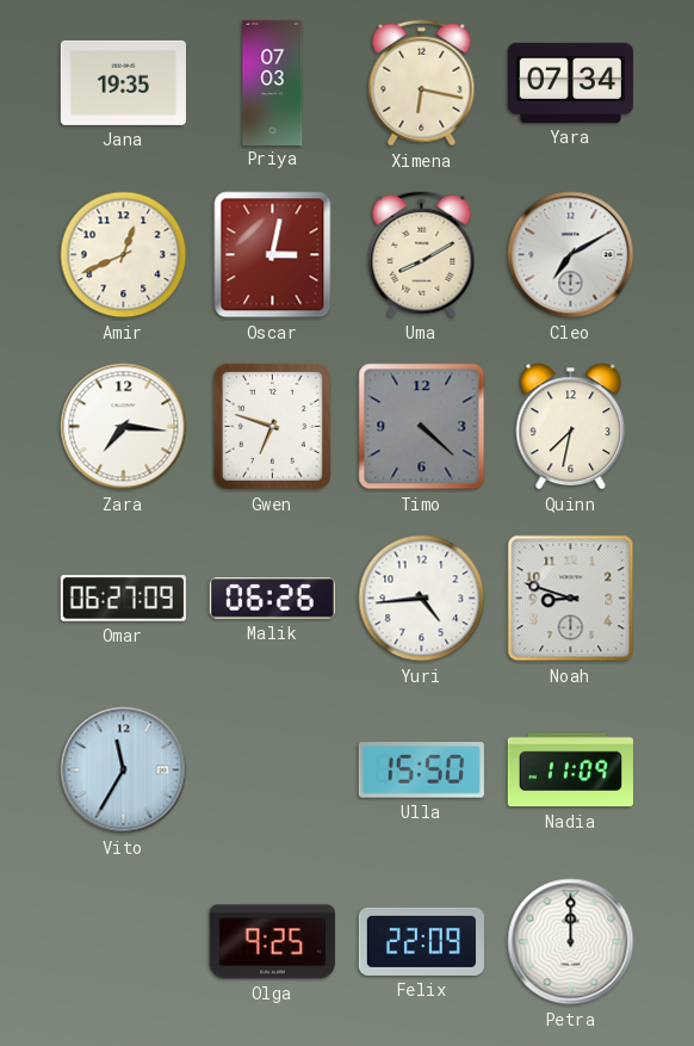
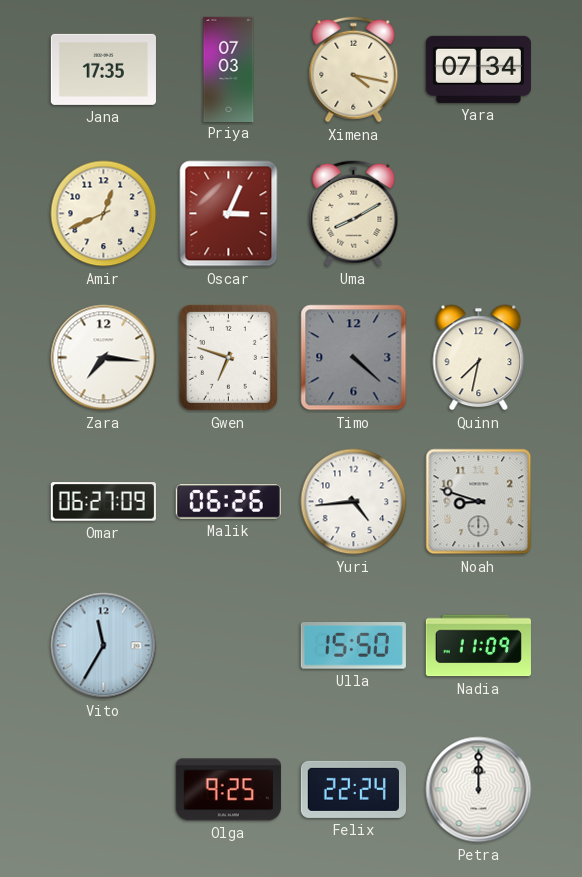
Jana: 19:35 -> 17:35 (103, 69)
Ximena: 6:17 -> 4:17 (354, 70)
Oscar: 3:02 -> 3:04 (229, 214)
Cleo: 7:10 -> none (571, 255)
Felix: 22:09 -> 22:24 (353, 789)
